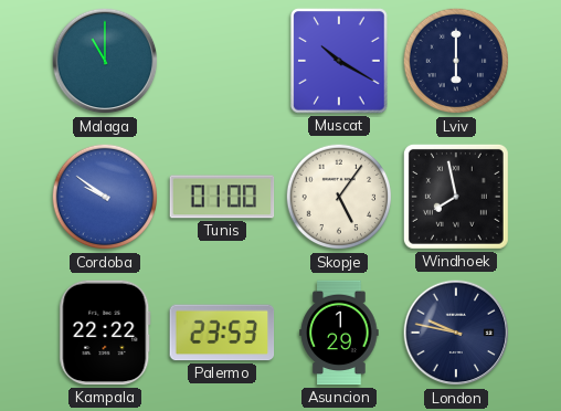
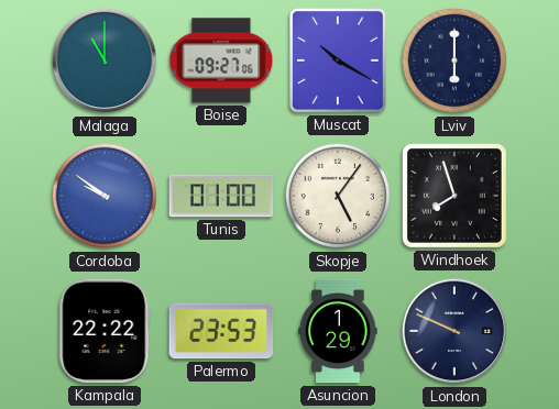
Boise: none -> 09:27 (221, 60)
Windhoek: 7:58 -> 7:57 (454, 196)
London: 9:47 -> 9:49 (454, 331)
